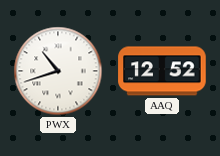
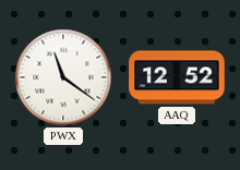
PWX: 10:42 -> 11:21 (63, 77)
